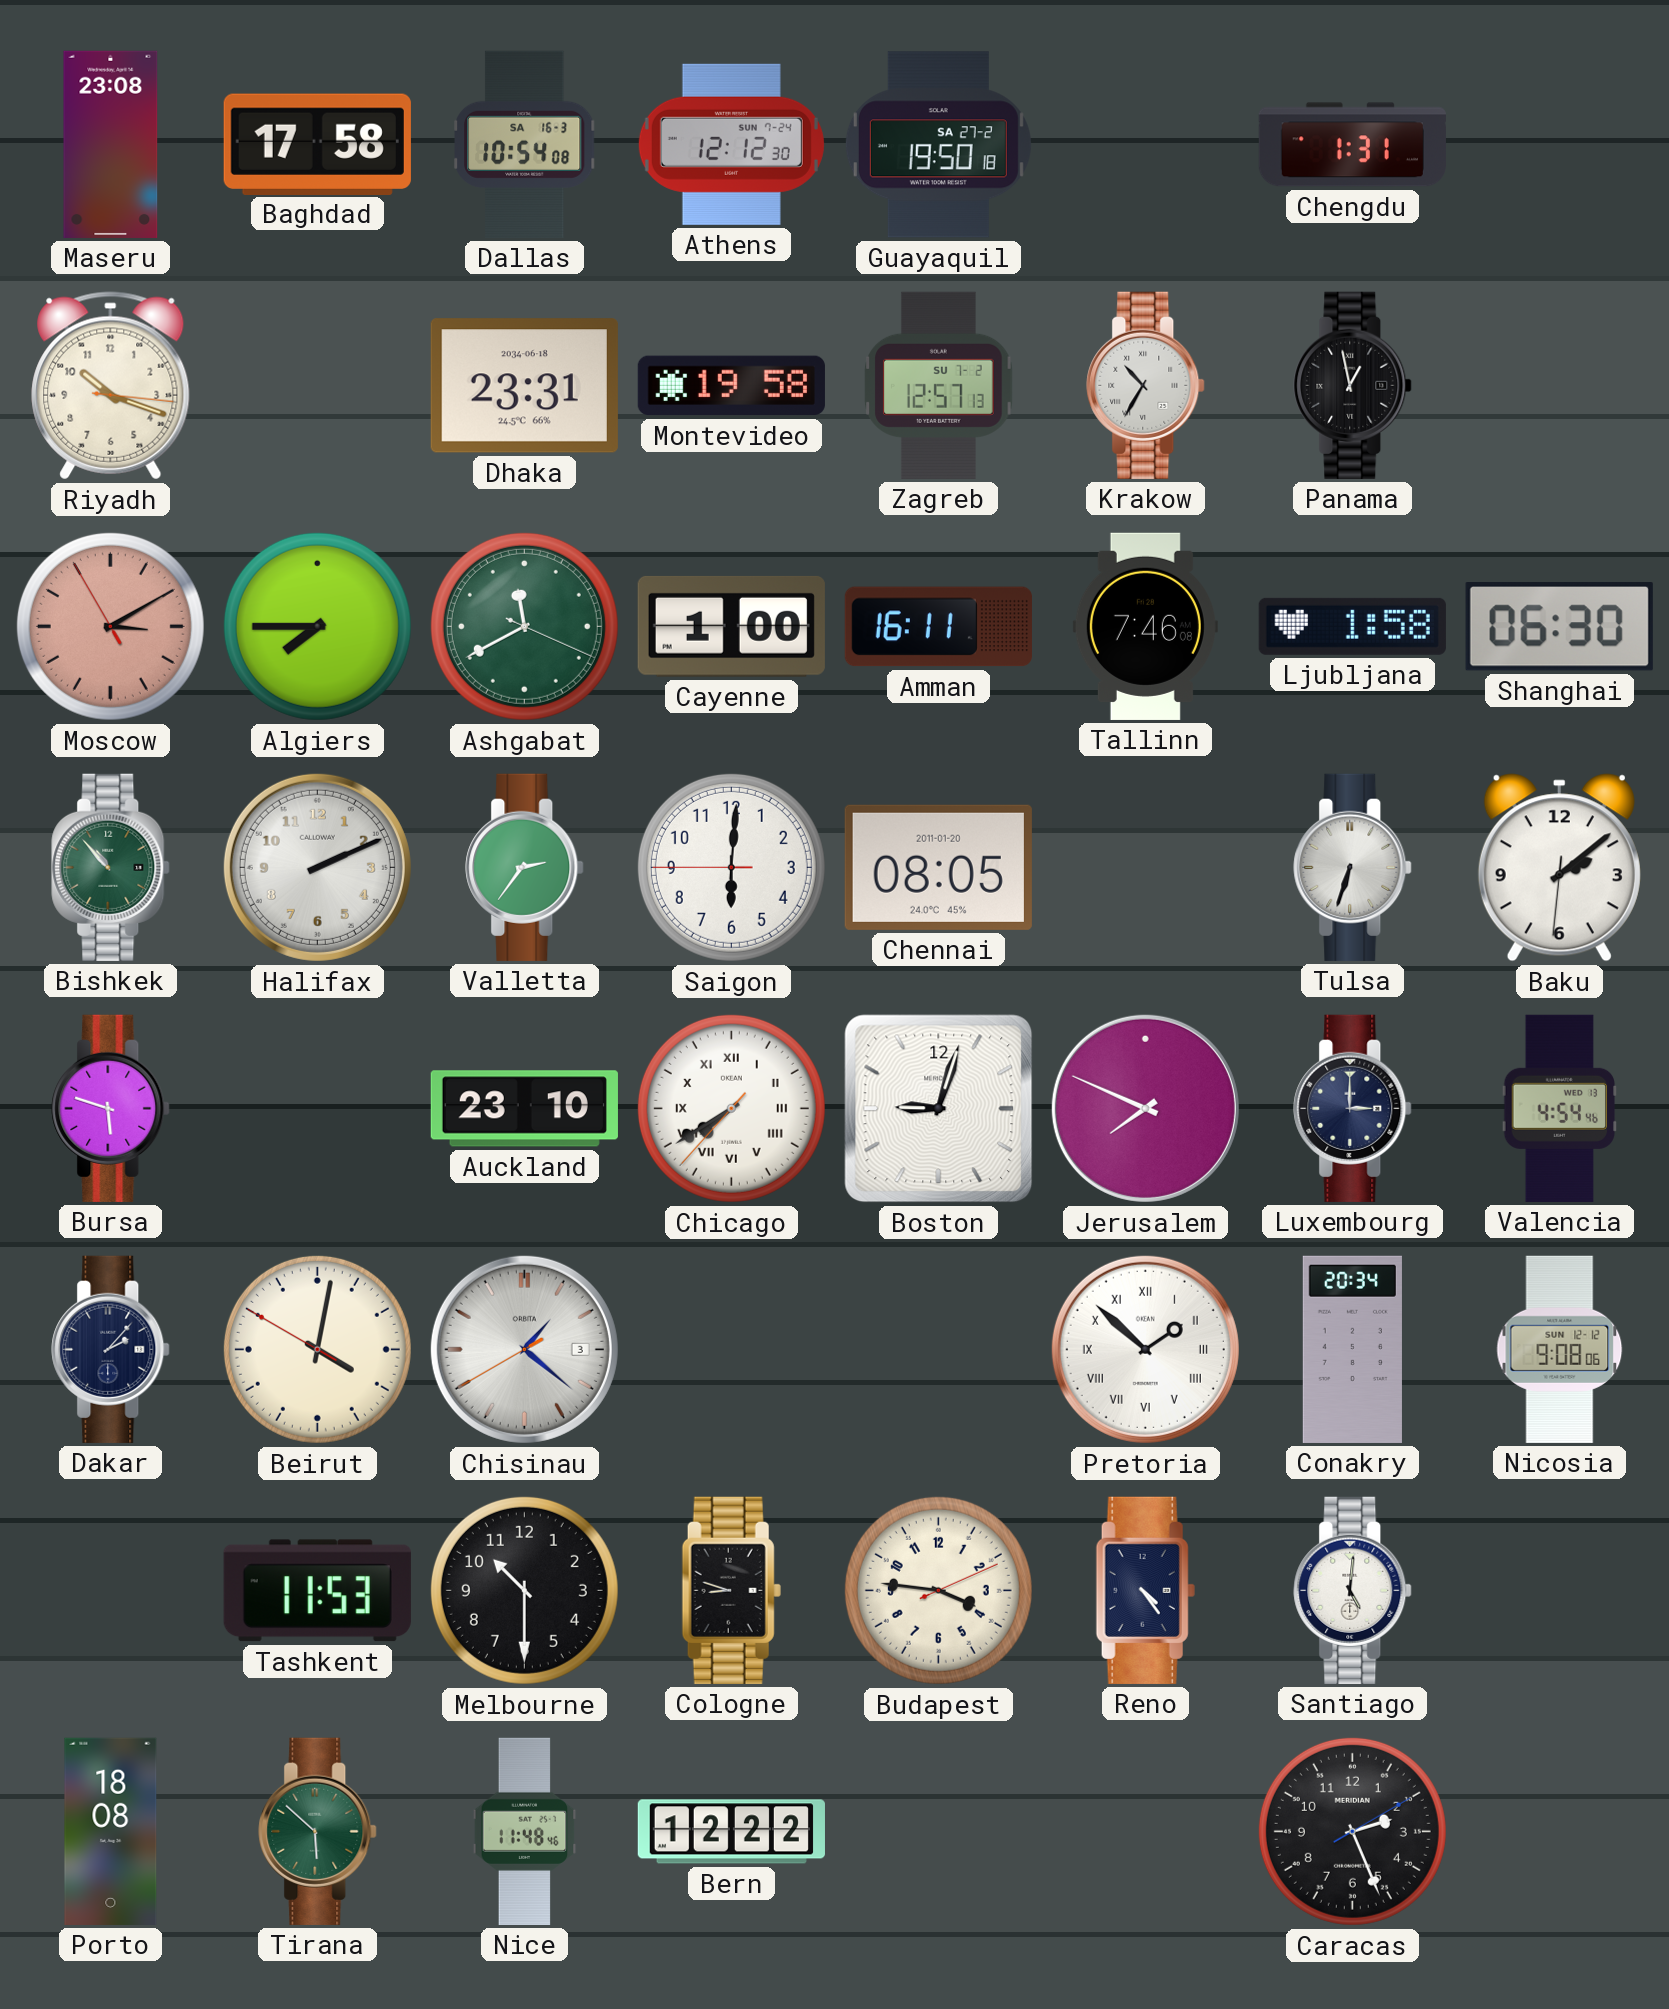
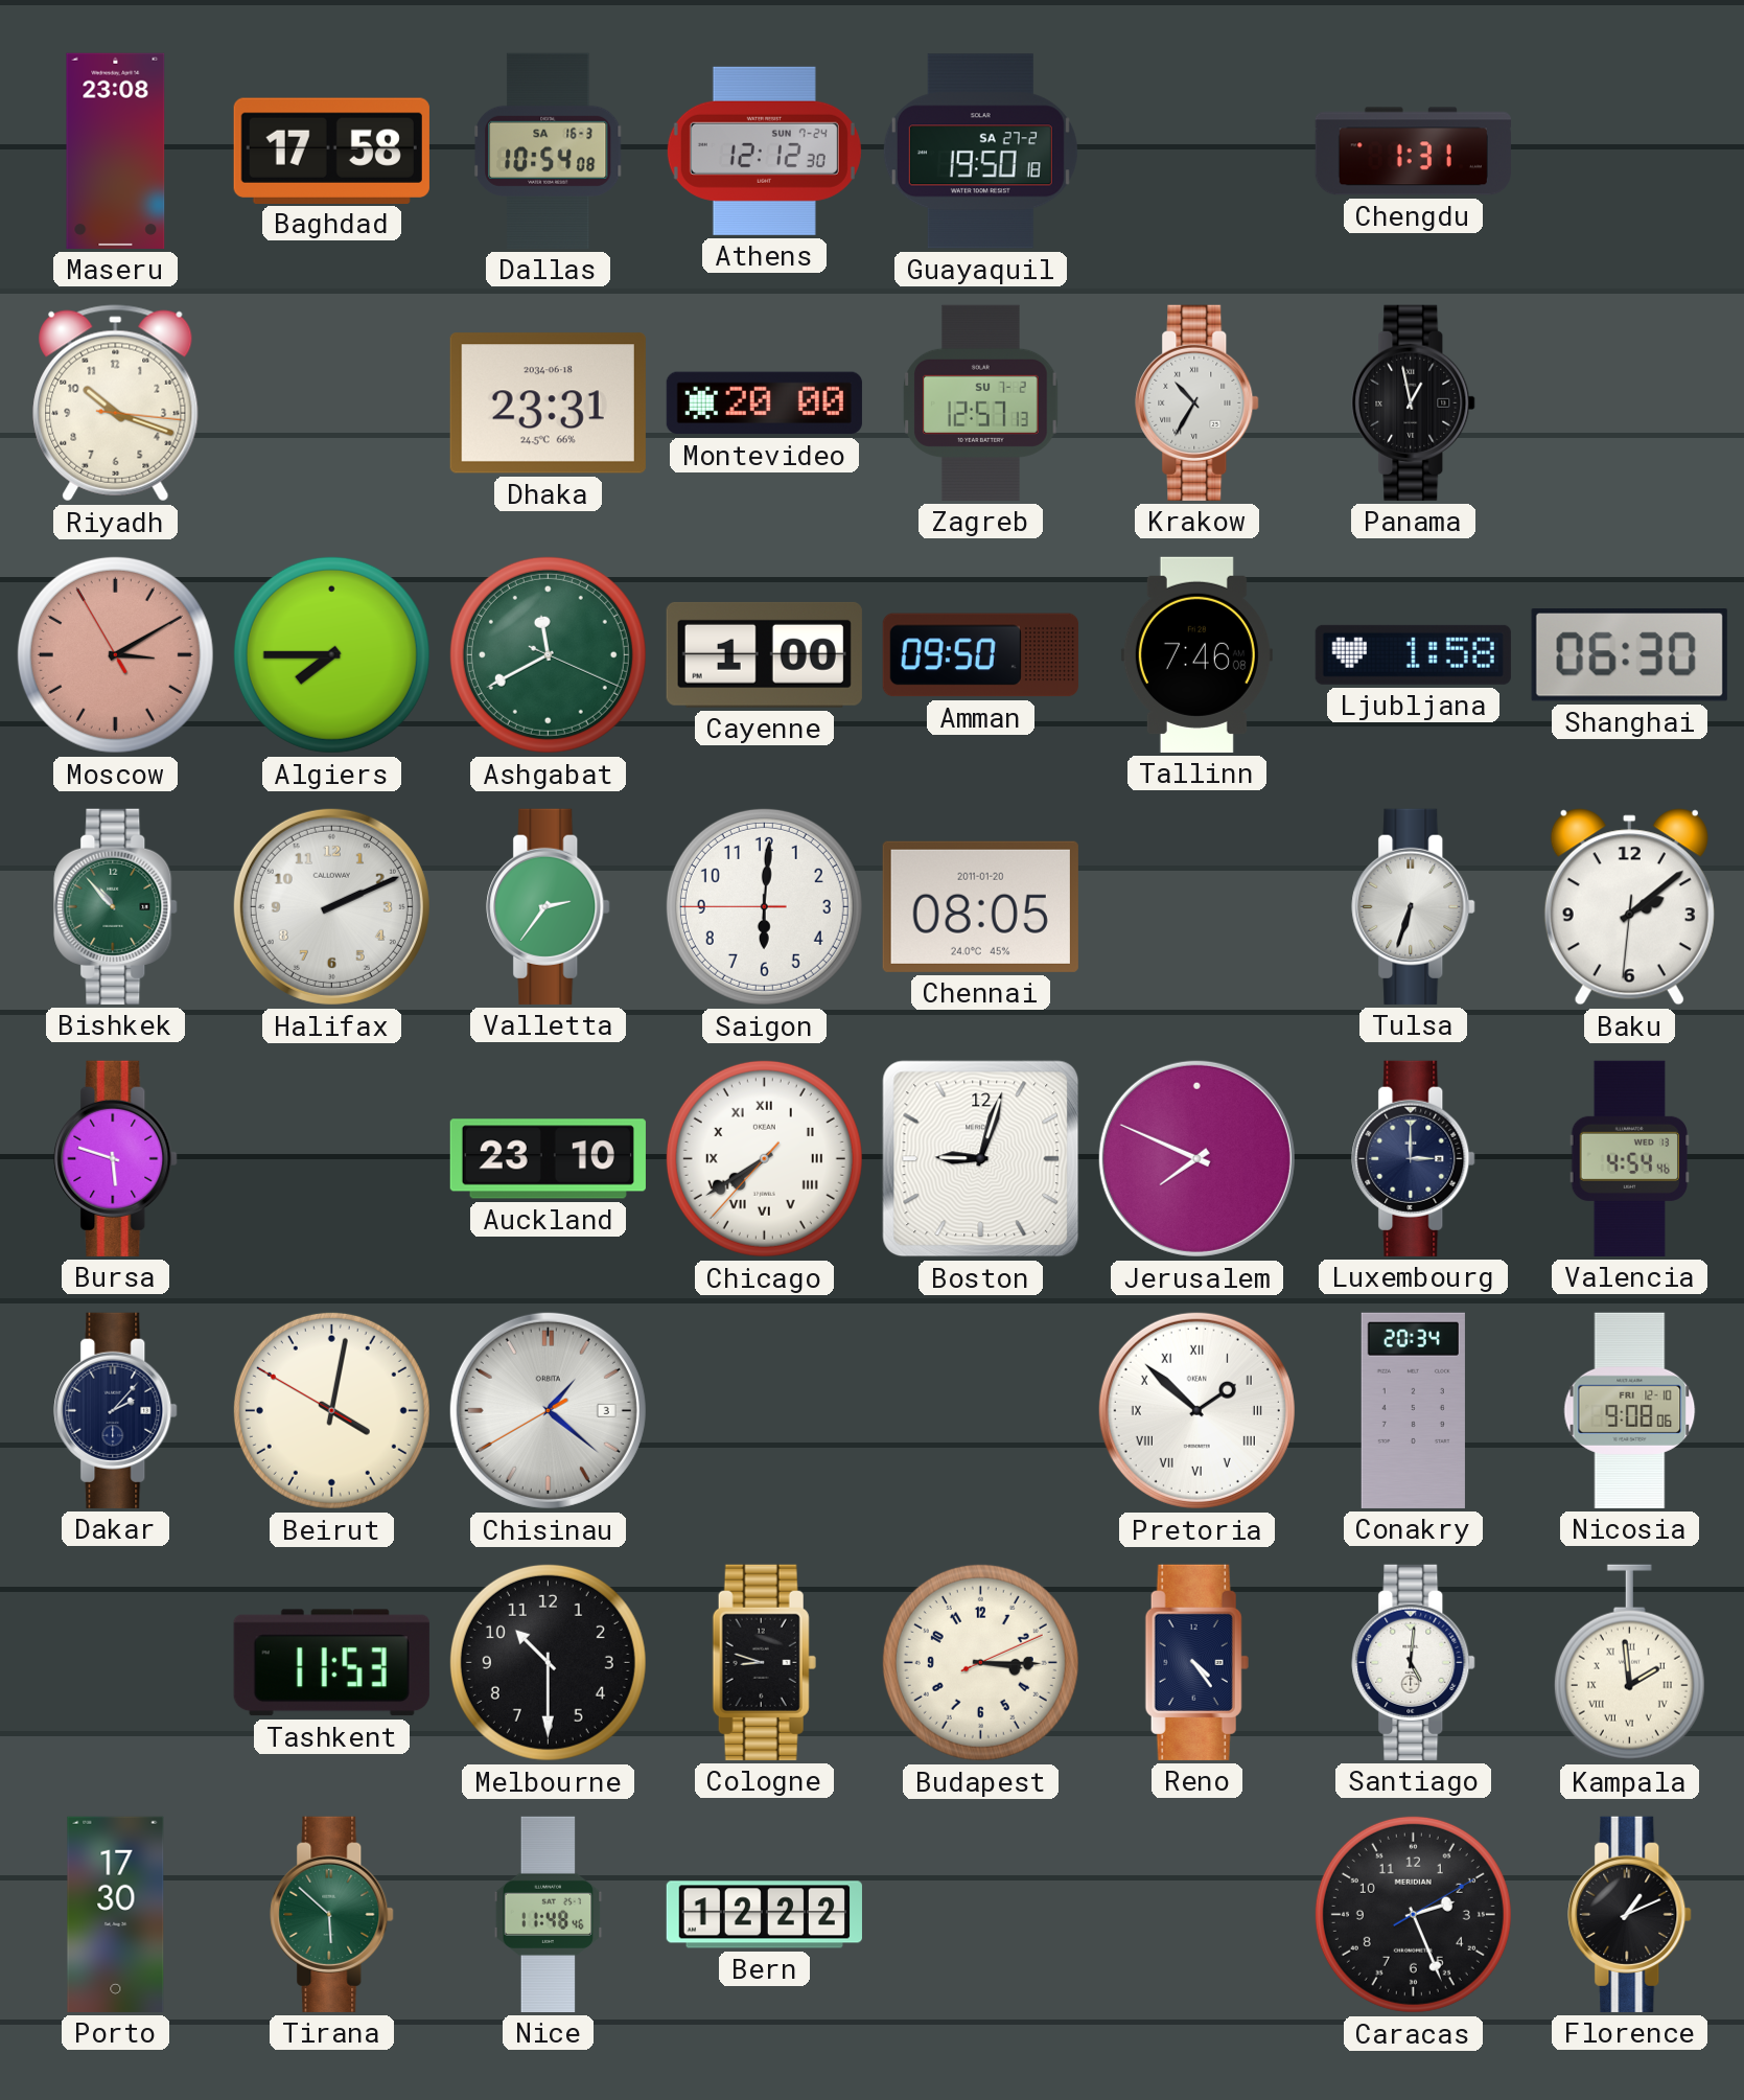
Montevideo: 19:58 -> 20:00 (764, 403)
Amman: 16:11 -> 09:50 (980, 655)
Nicosia date: SUN 12-12 -> FRI 12-10 (1630, 1410)
Budapest: 3:46 -> 3:15 (980, 1662)
Kampala: none -> 1:59 (1629, 1663)
Porto: 18:08 -> 17:30 (116, 1914)
Florence: none -> 1:11 (1630, 1914)
